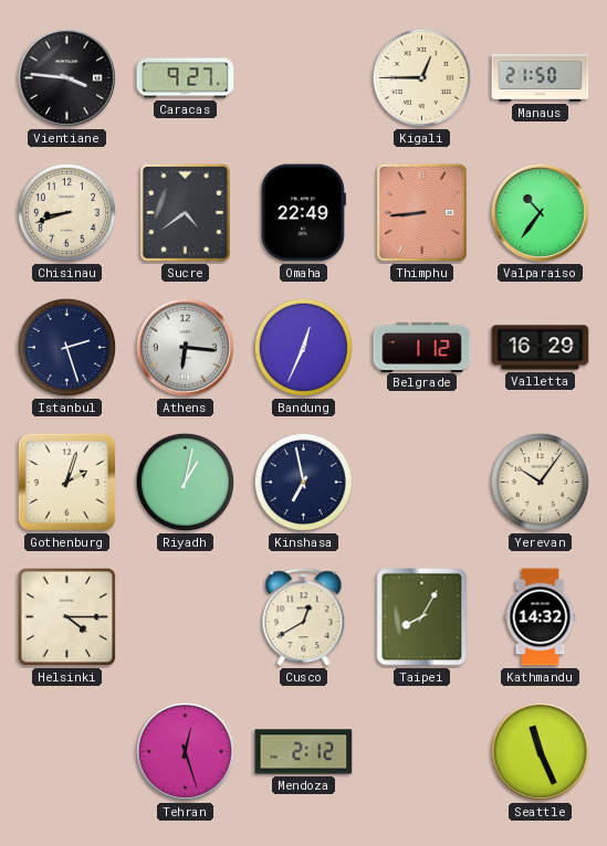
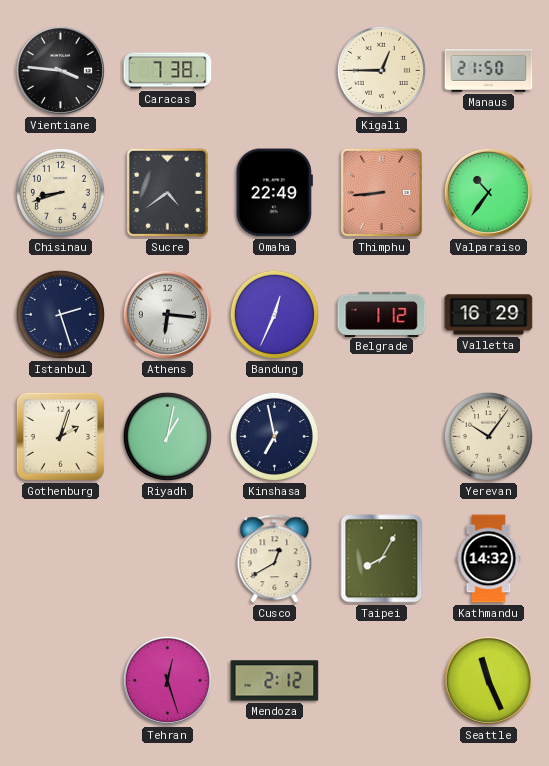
Caracas: 9:27 -> 7:38 (168, 71)
Helsinki: 4:15 -> none (67, 617)
